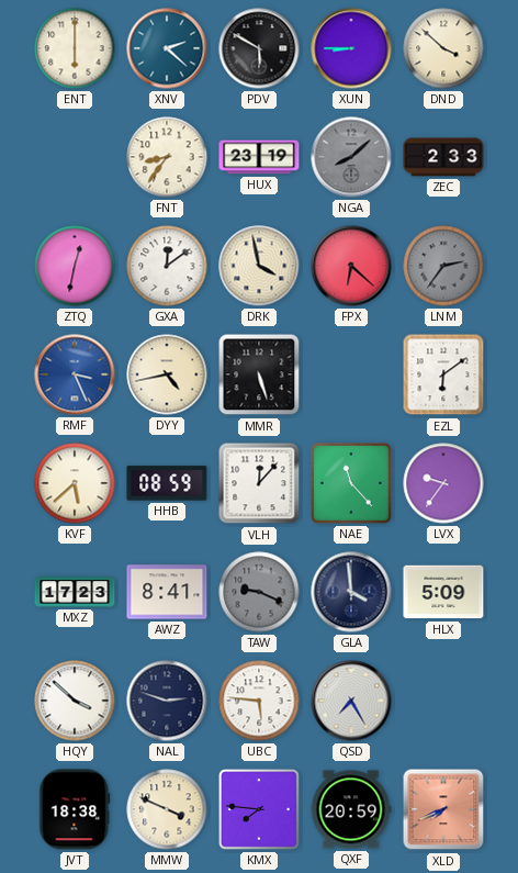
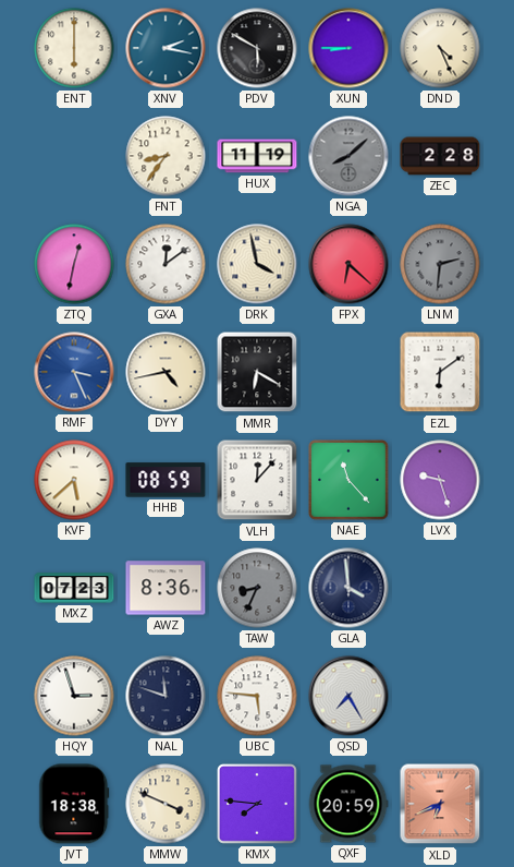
XNV: 2:22 -> 2:17 (166, 48)
DND: 3:52 -> 4:26 (440, 48)
HUX: 23:19 -> 11:19 (257, 156)
ZEC: 2:33 -> 2:28 (440, 156)
LNM: 2:36 -> 2:31 (440, 264)
MMR: 5:27 -> 6:20 (257, 372)
LVX: 9:36 -> 9:27 (440, 480)
MXZ: 17:23 -> 07:23 (74, 588)
AWZ: 8:41 -> 8:36 (166, 588)
TAW: 9:19 -> 8:34 (257, 588)
HLX: 5:09 -> none (443, 592)
HQY: 3:52 -> 2:57 (74, 696)
NAL: 2:48 -> 11:48 (166, 696)
XLD: 7:41 -> 6:41 (440, 804)
